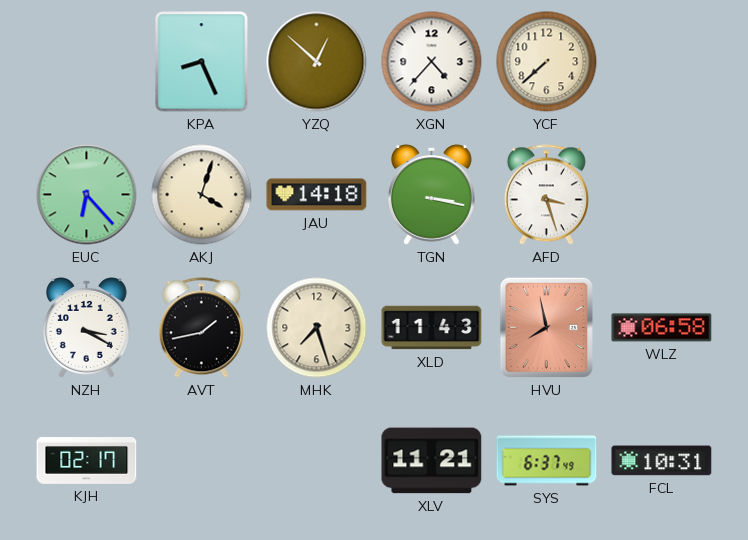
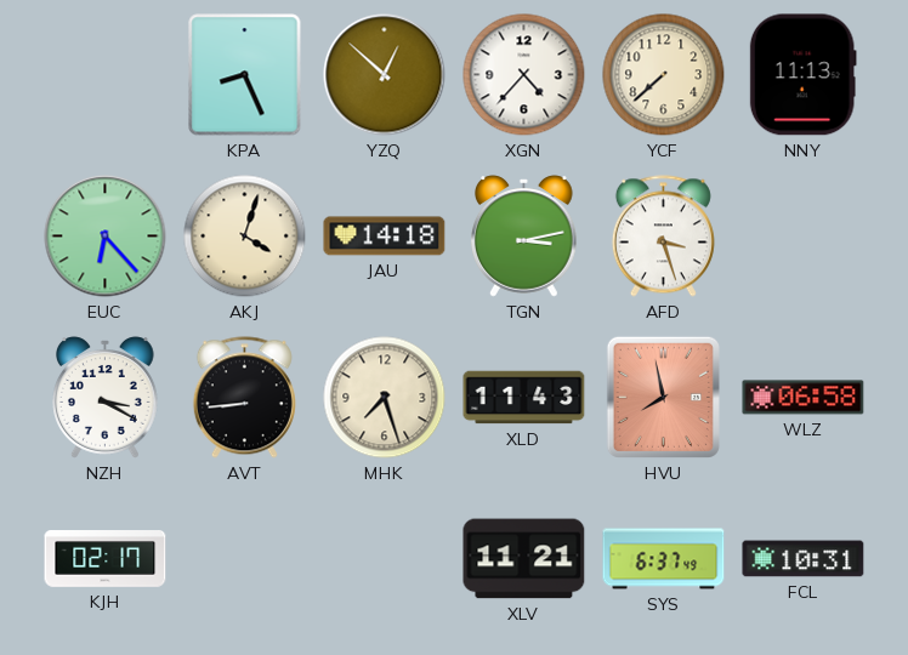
NNY: none -> 11:13 (802, 75)
TGN: 3:17 -> 3:13 (524, 237)
AVT: 1:43 -> 8:44 (244, 398)
